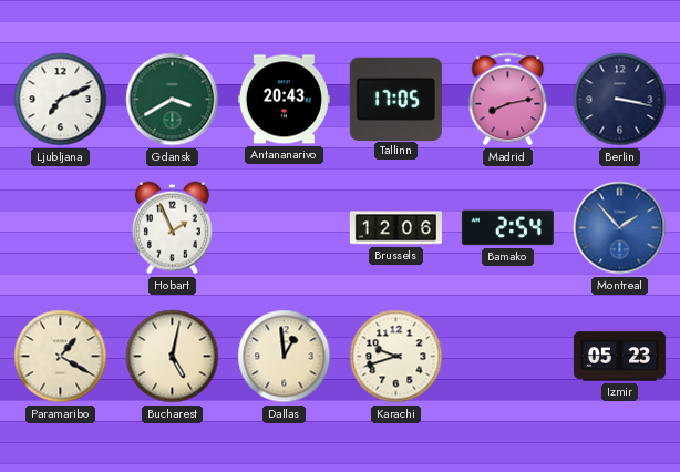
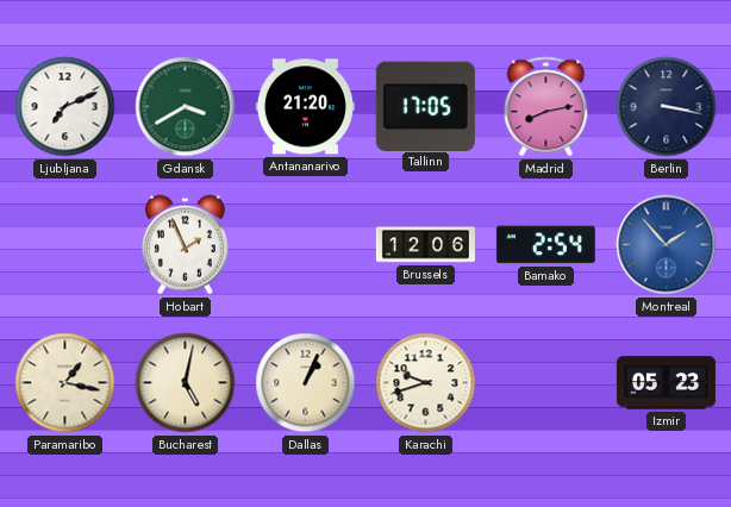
Antananarivo: 20:43 -> 21:20 (305, 107)
Paramaribo: 1:20 -> 1:17 (65, 383)
Dallas: 12:59 -> 1:04 (306, 383)
